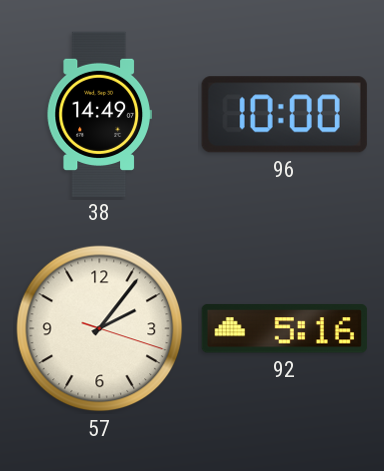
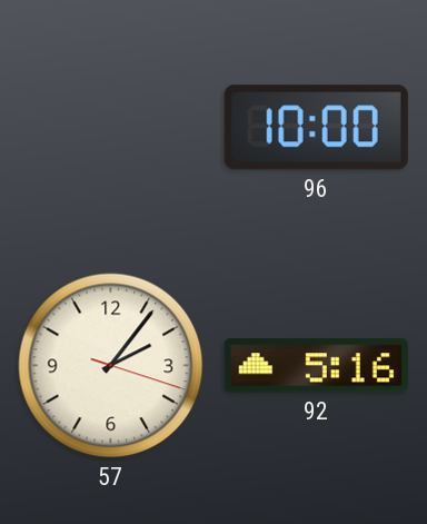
38: 14:49 -> none (99, 114)
